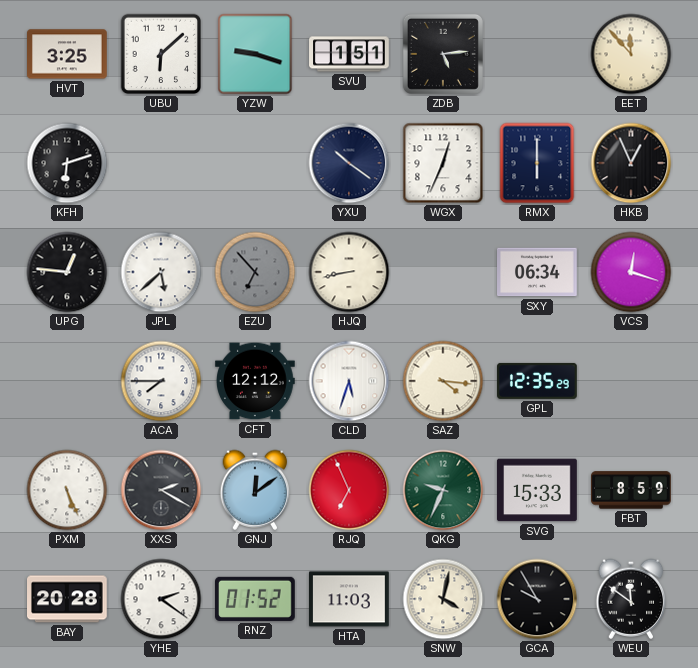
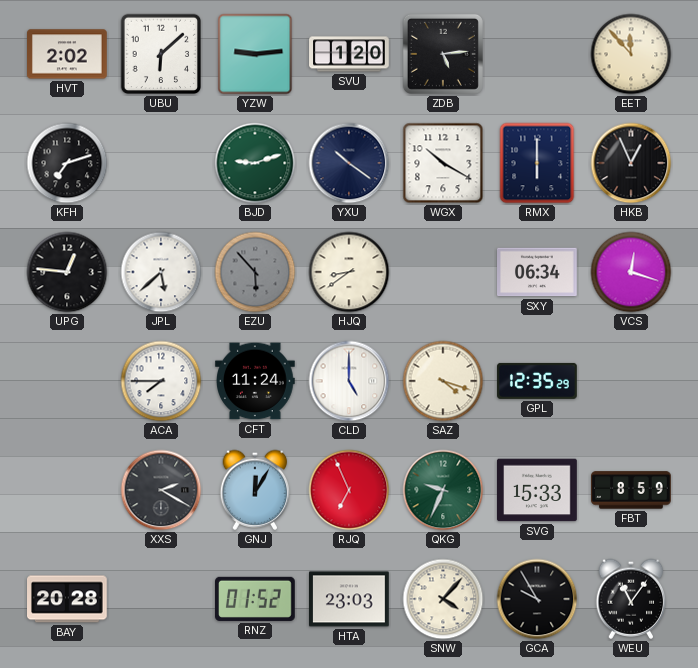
HVT: 3:25 -> 2:02 (68, 54)
YZW: 9:18 -> 9:14 (255, 54)
SVU: 1:51 -> 1:20 (349, 54)
KFH: 6:12 -> 7:12 (67, 163)
BJD: none -> 9:12 (255, 163)
WGX: 12:34 -> 10:20 (443, 163)
EZU: 6:53 -> 5:53 (255, 272)
HJQ: 8:43 -> 8:39 (349, 272)
CFT: 12:12 -> 11:24 (256, 381)
CLD: 5:33 -> 5:00 (349, 381)
SAZ: 4:16 -> 4:18 (443, 381)
PXM: 5:26 -> none (67, 490)
GNJ: 12:09 -> 12:05 (255, 490)
YHE: 2:21 -> none (161, 599)
HTA: 11:03 -> 23:03 (350, 599)
SNW: 4:02 -> 4:07 (443, 599)
WEU: 11:51 -> 11:06 (631, 599)
